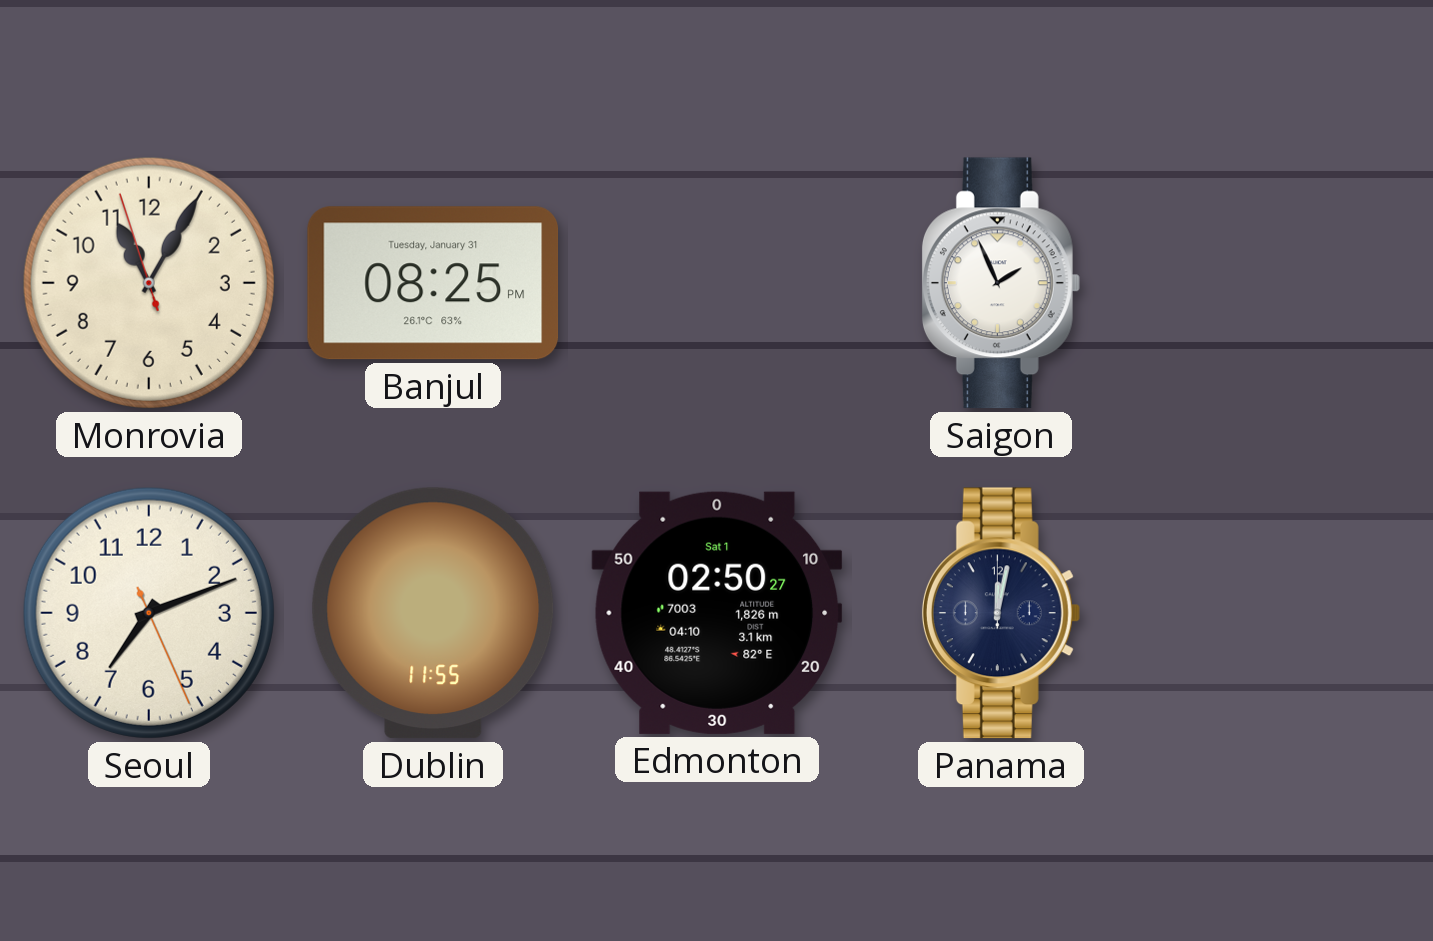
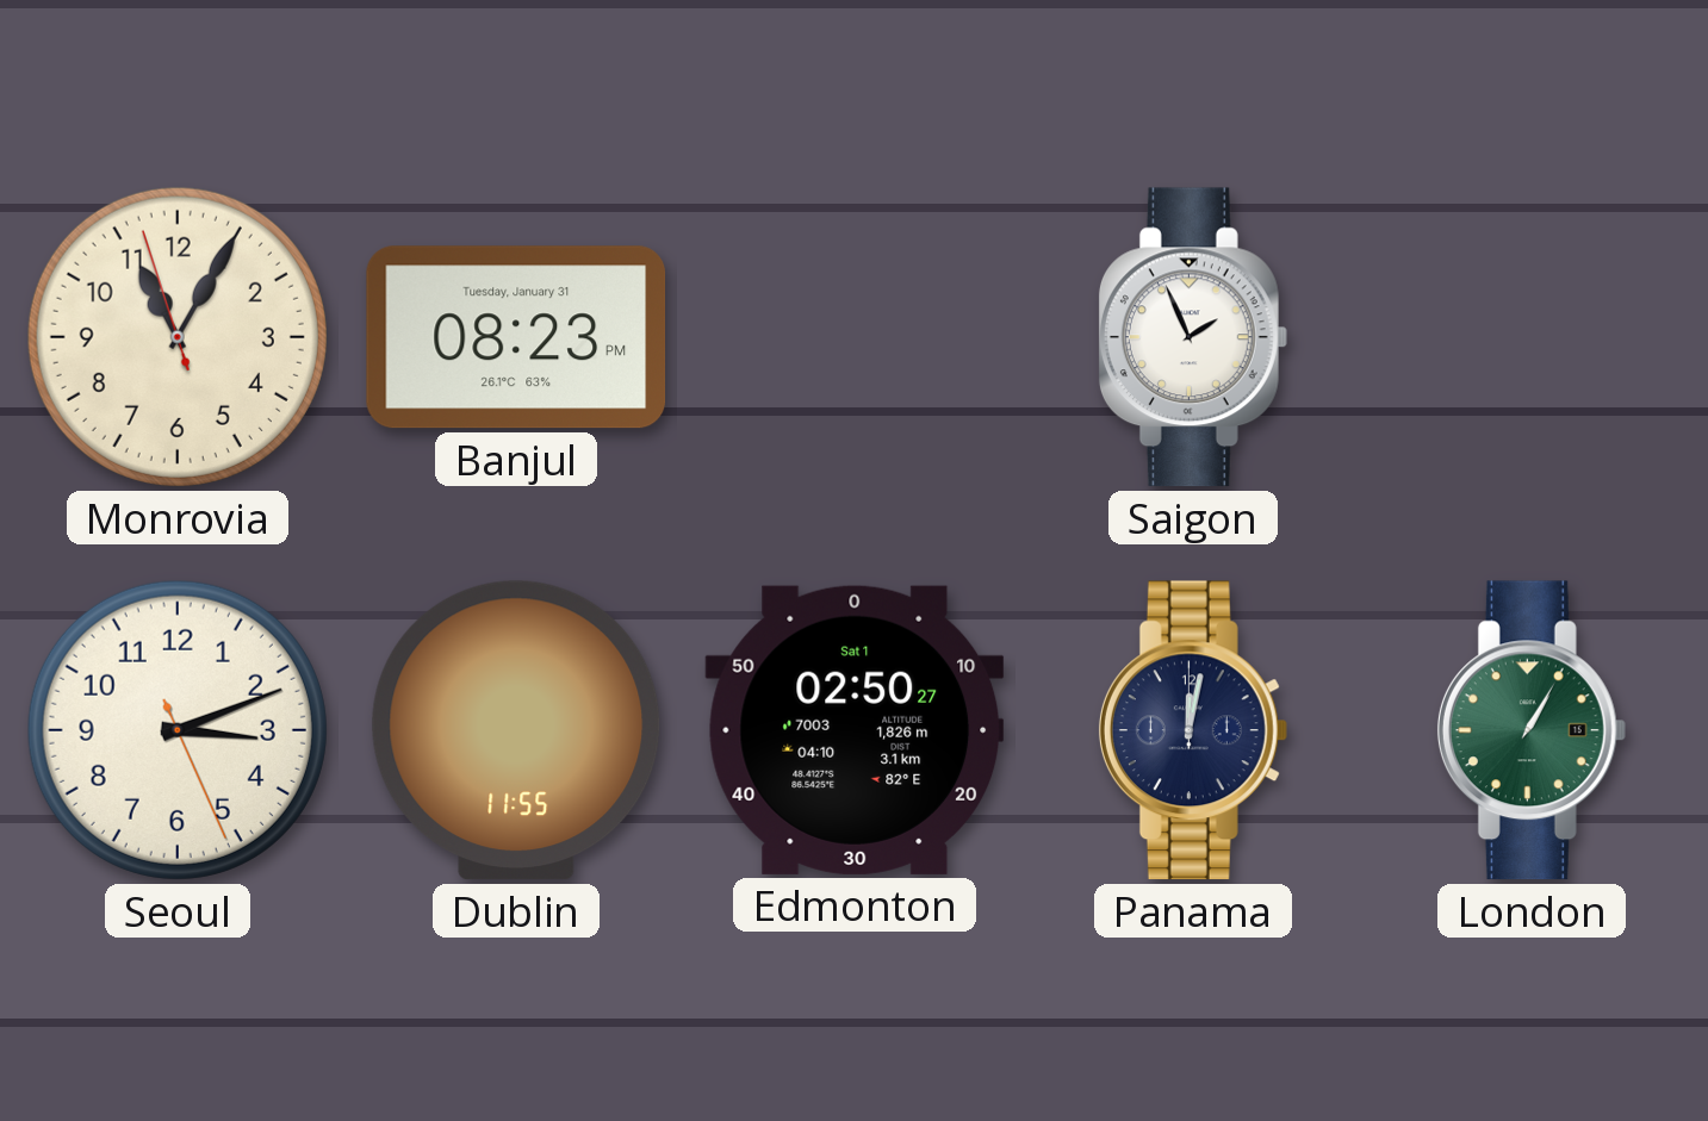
Banjul: 08:25 -> 08:23 (516, 337)
Seoul: 7:11 -> 3:11 (178, 730)
London: none -> 1:05 (1532, 730)
